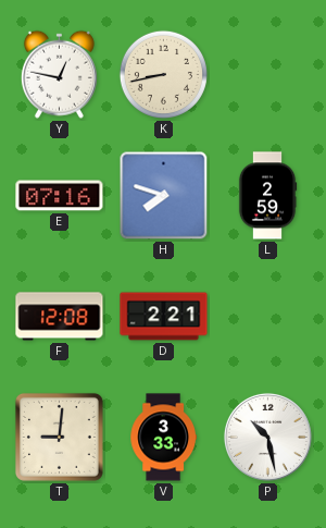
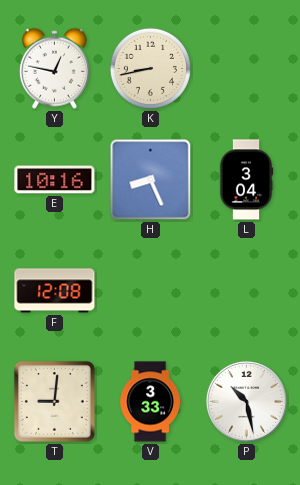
E: 07:16 -> 10:16 (55, 180)
H: 7:48 -> 8:26 (151, 180)
L: 2:59 -> 3:04 (246, 180)
D: 2:21 -> none (164, 317)
